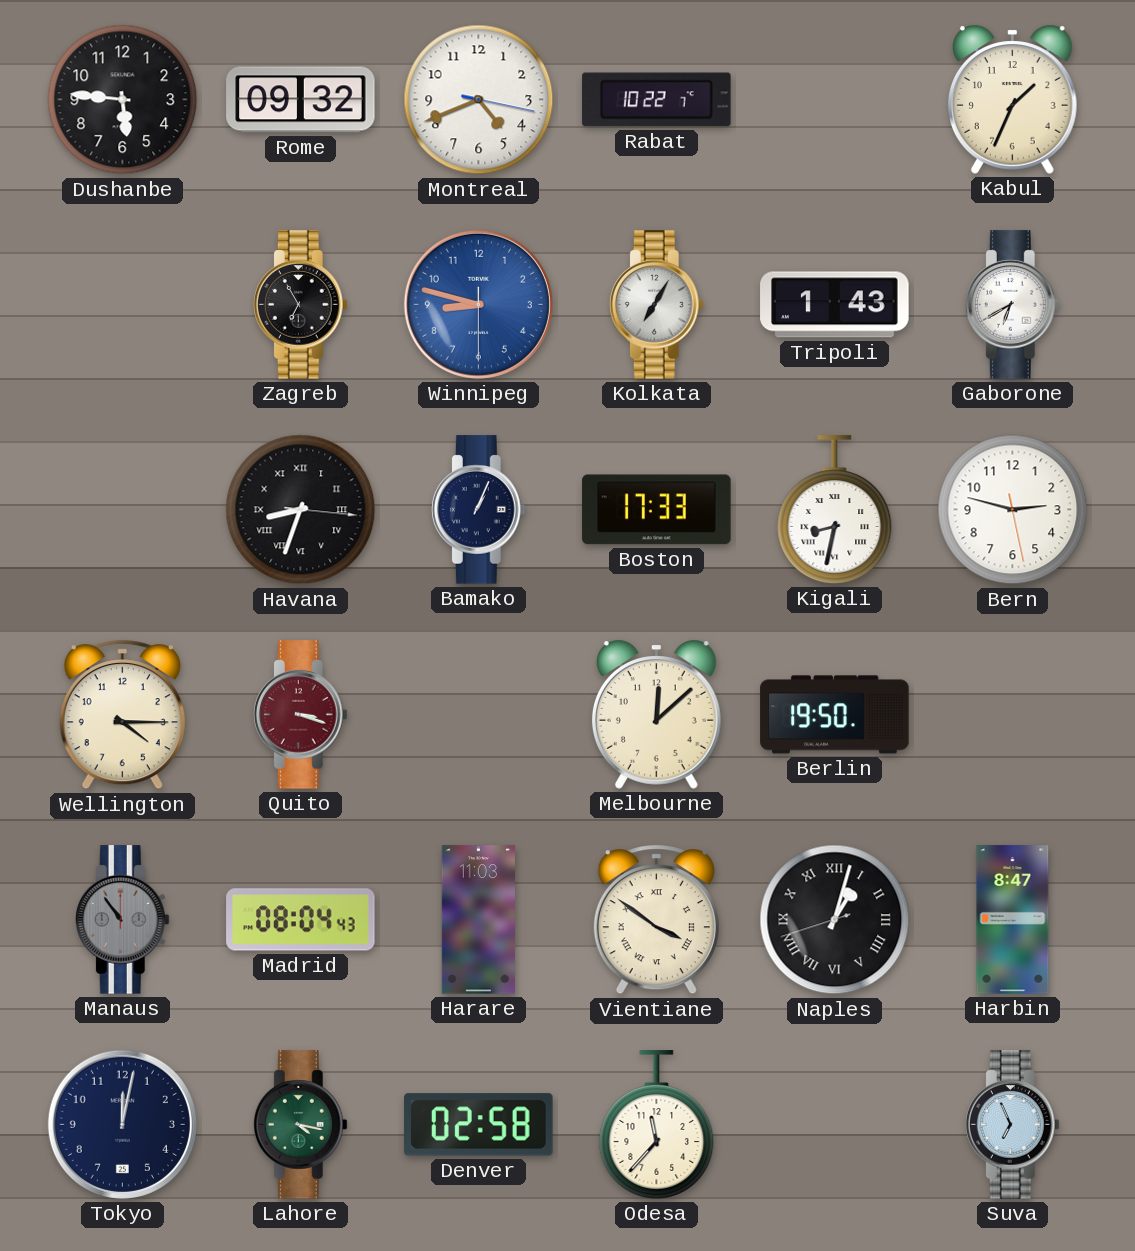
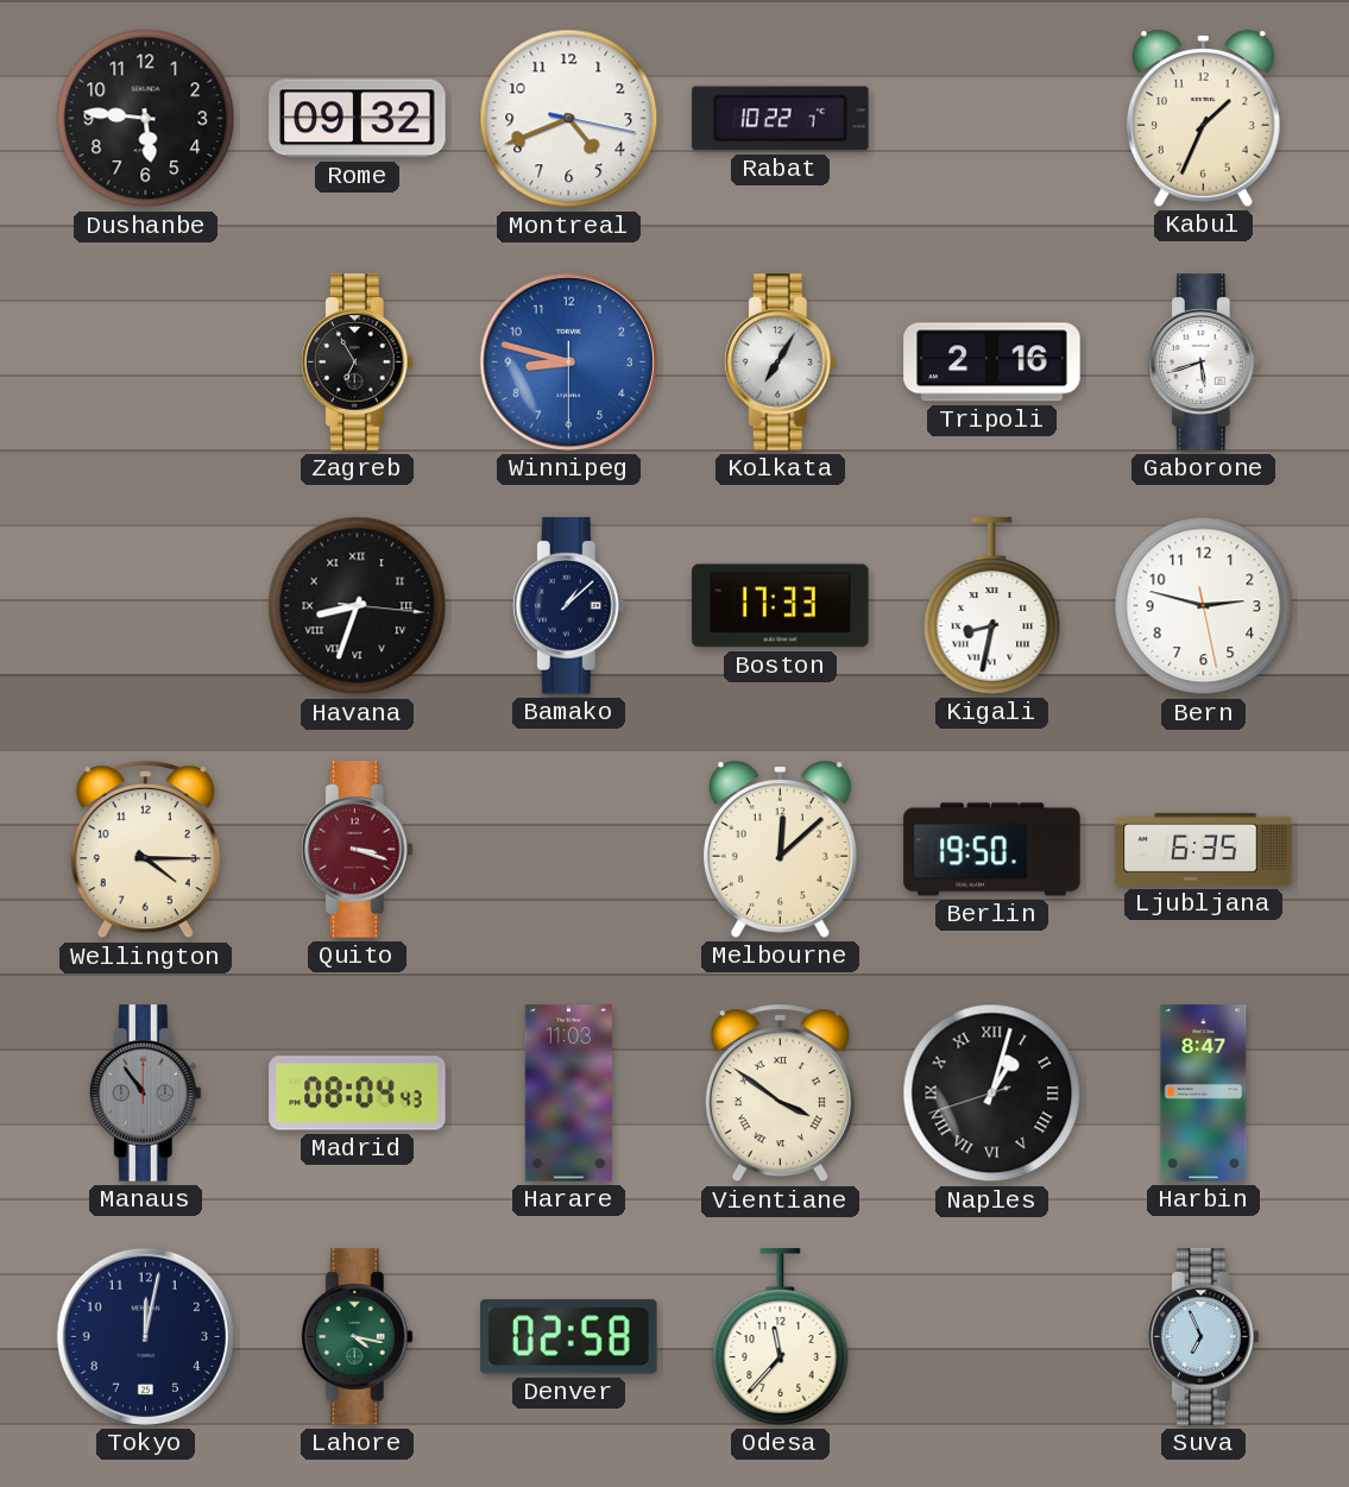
Tripoli: 1:43 -> 2:16 (992, 363)
Gaborone: 6:40 -> 5:42 (1203, 363)
Bamako: 1:04 -> 1:08 (568, 606)
Ljubljana: none -> 6:35 (1204, 849)
